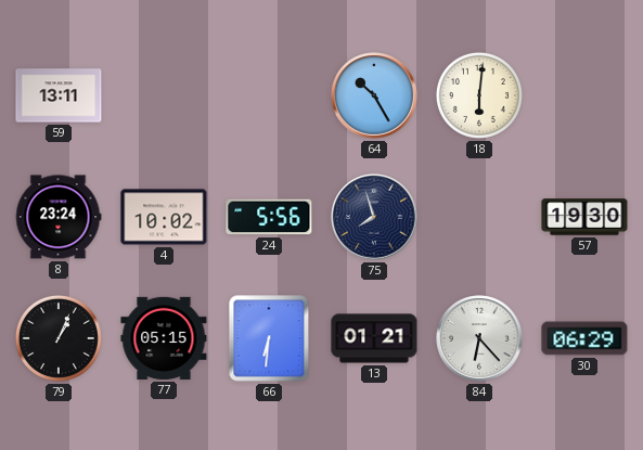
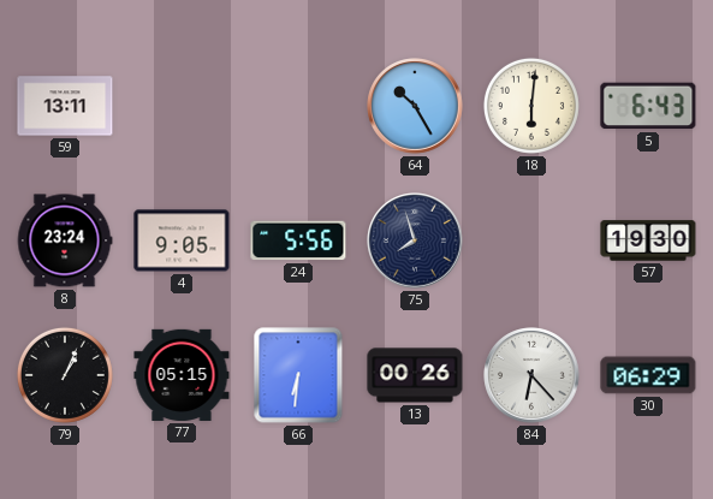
5: none -> 6:43 (648, 106)
4: 10:02 -> 9:05 (182, 240)
13: 01:21 -> 00:26 (415, 375)
